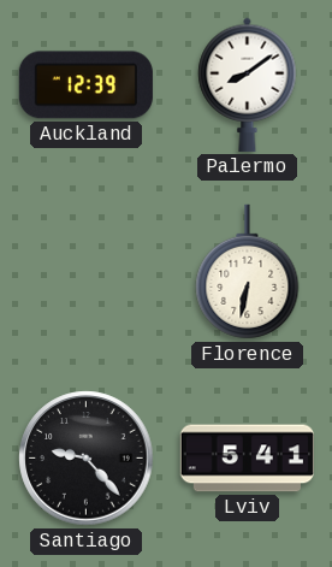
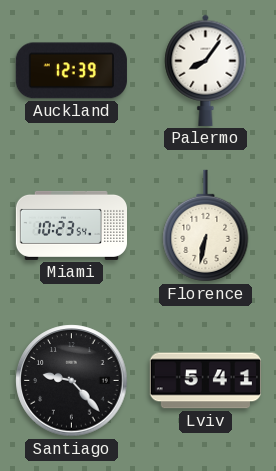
Palermo: 8:09 -> 8:06 (206, 70)
Miami: none -> 10:23 (71, 225)
